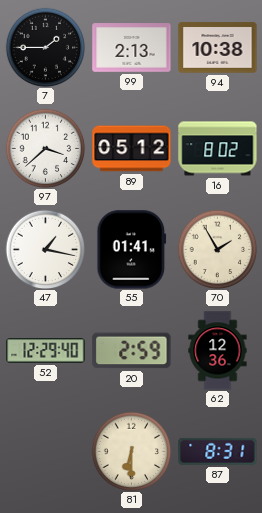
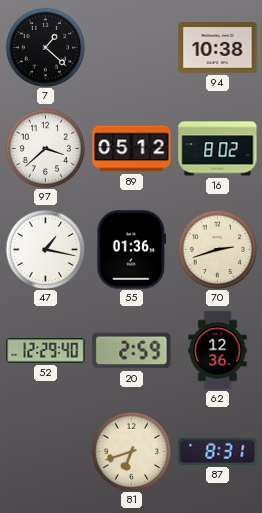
7: 1:45 -> 1:22 (45, 47)
99: 2:13 -> none (132, 48)
55: 01:41 -> 01:36 (132, 250)
70: 1:55 -> 2:42 (217, 249)
81: 6:30 -> 6:42 (131, 451)
